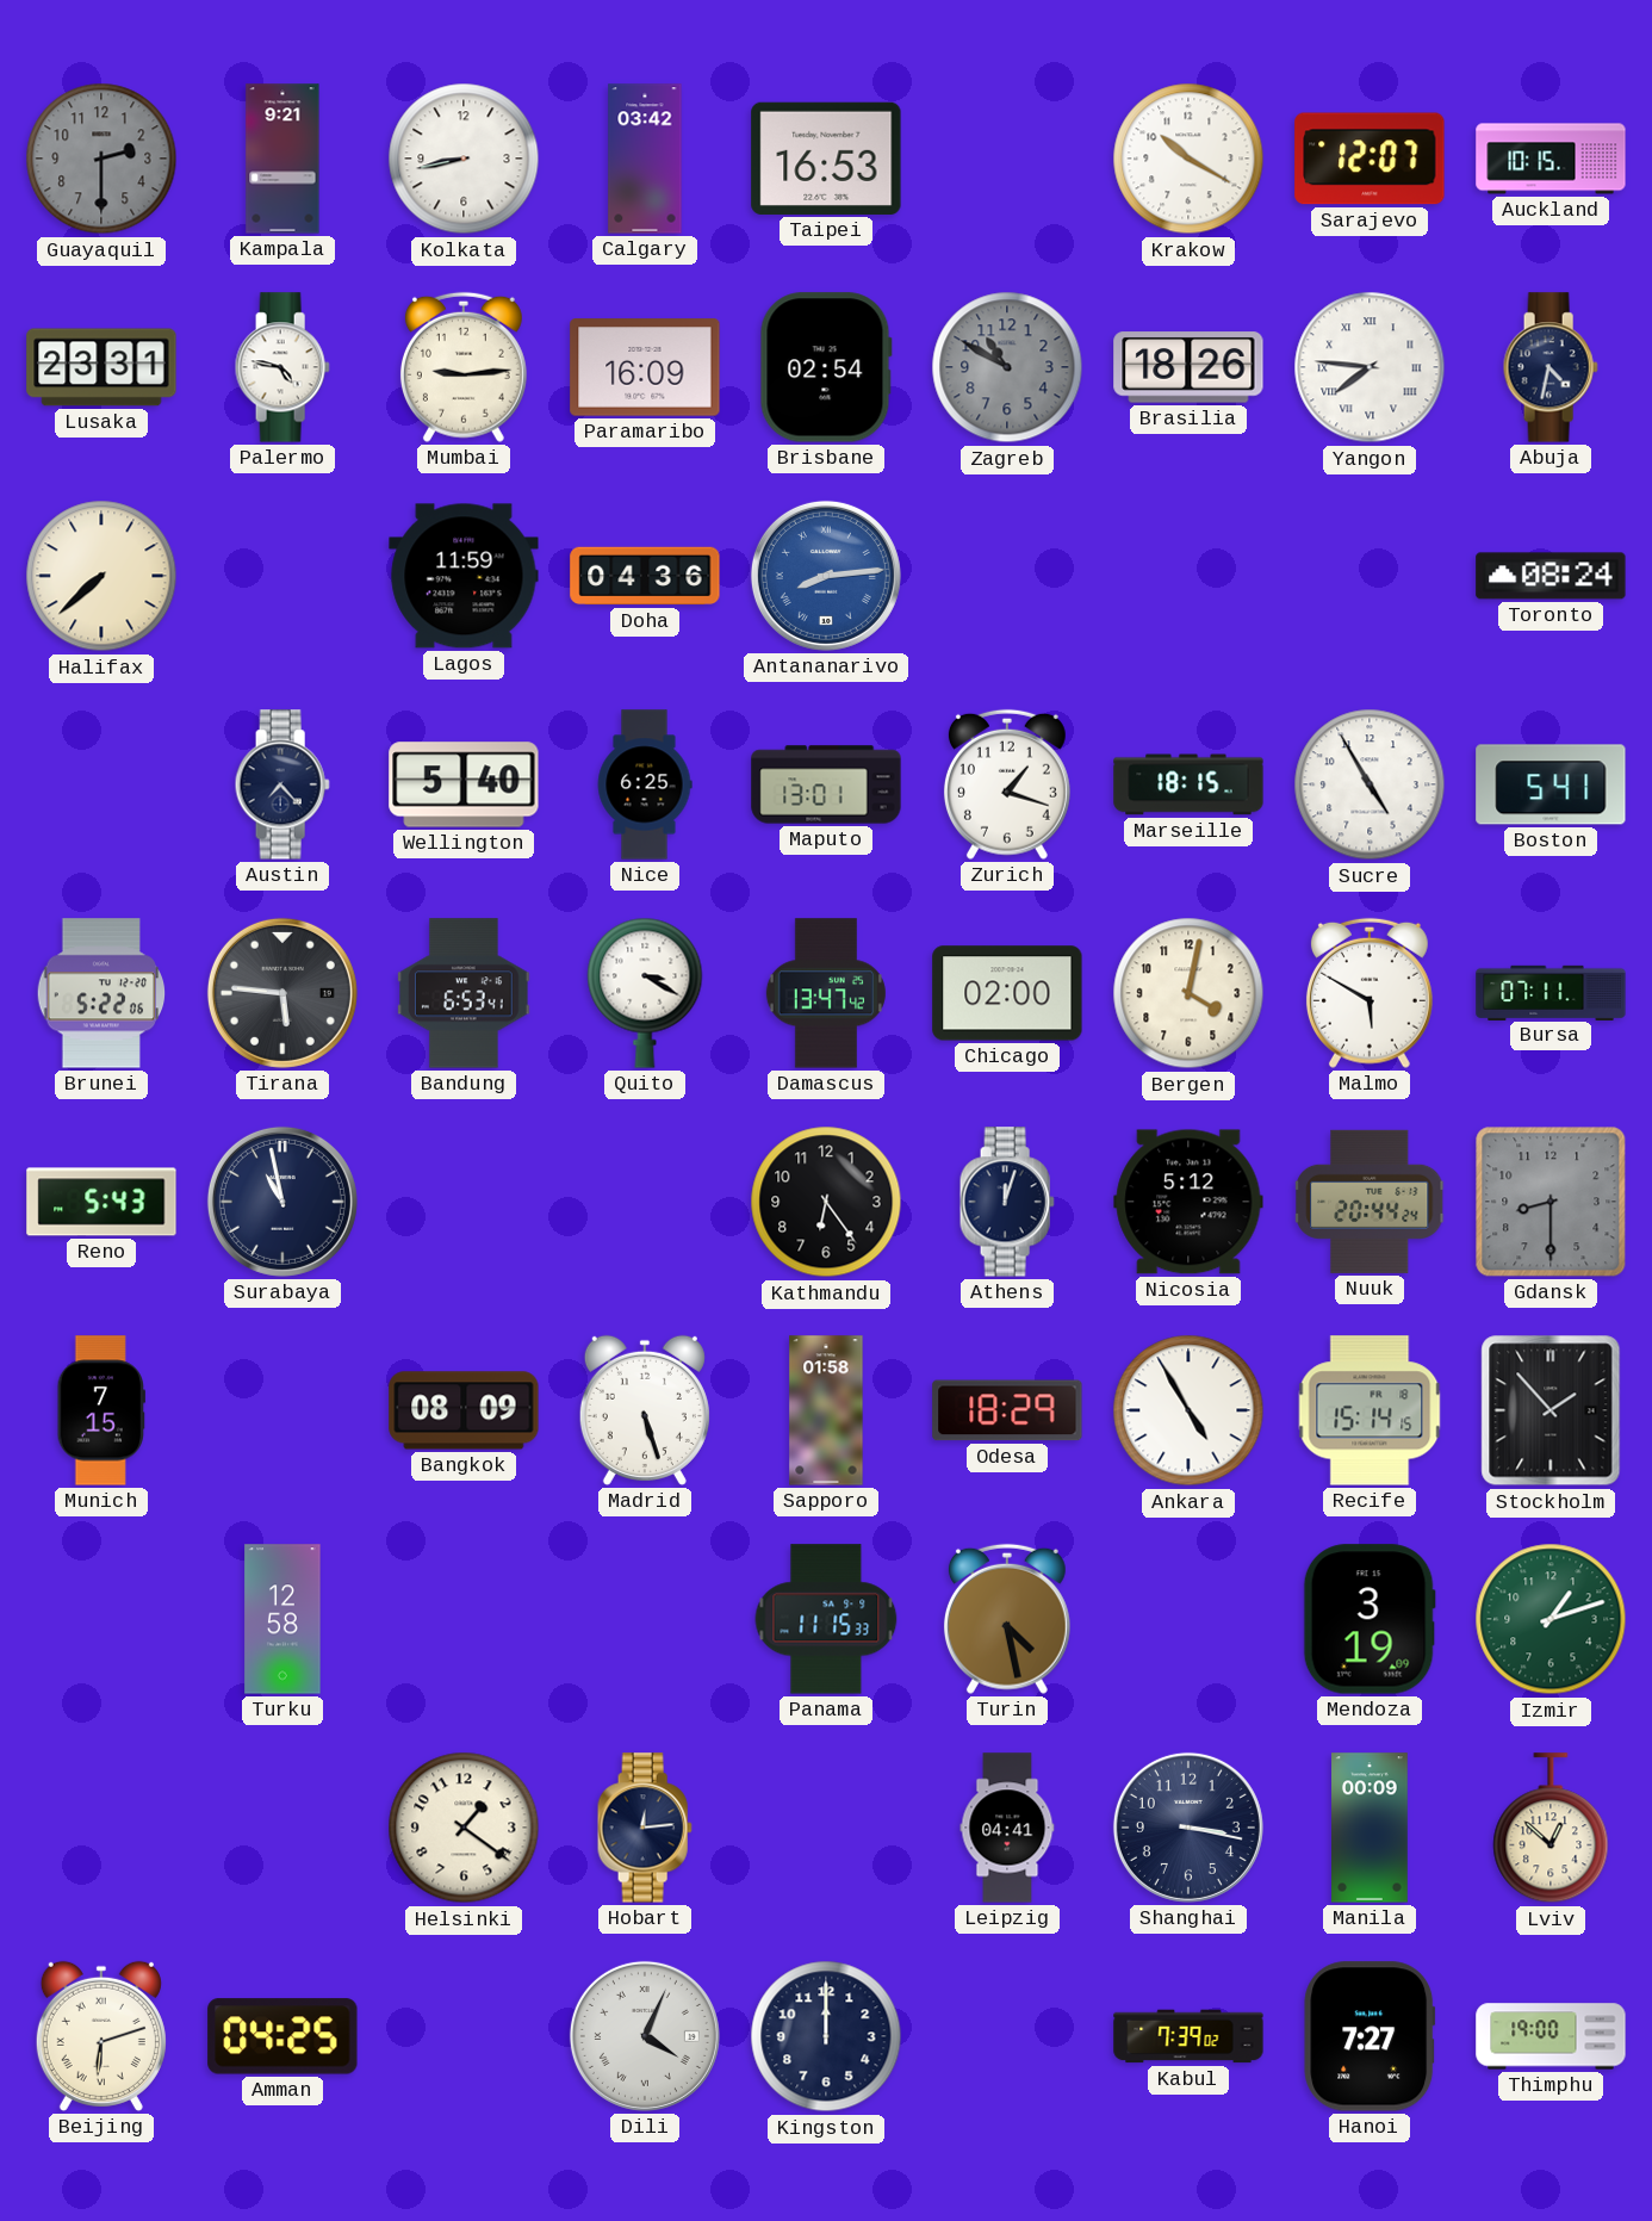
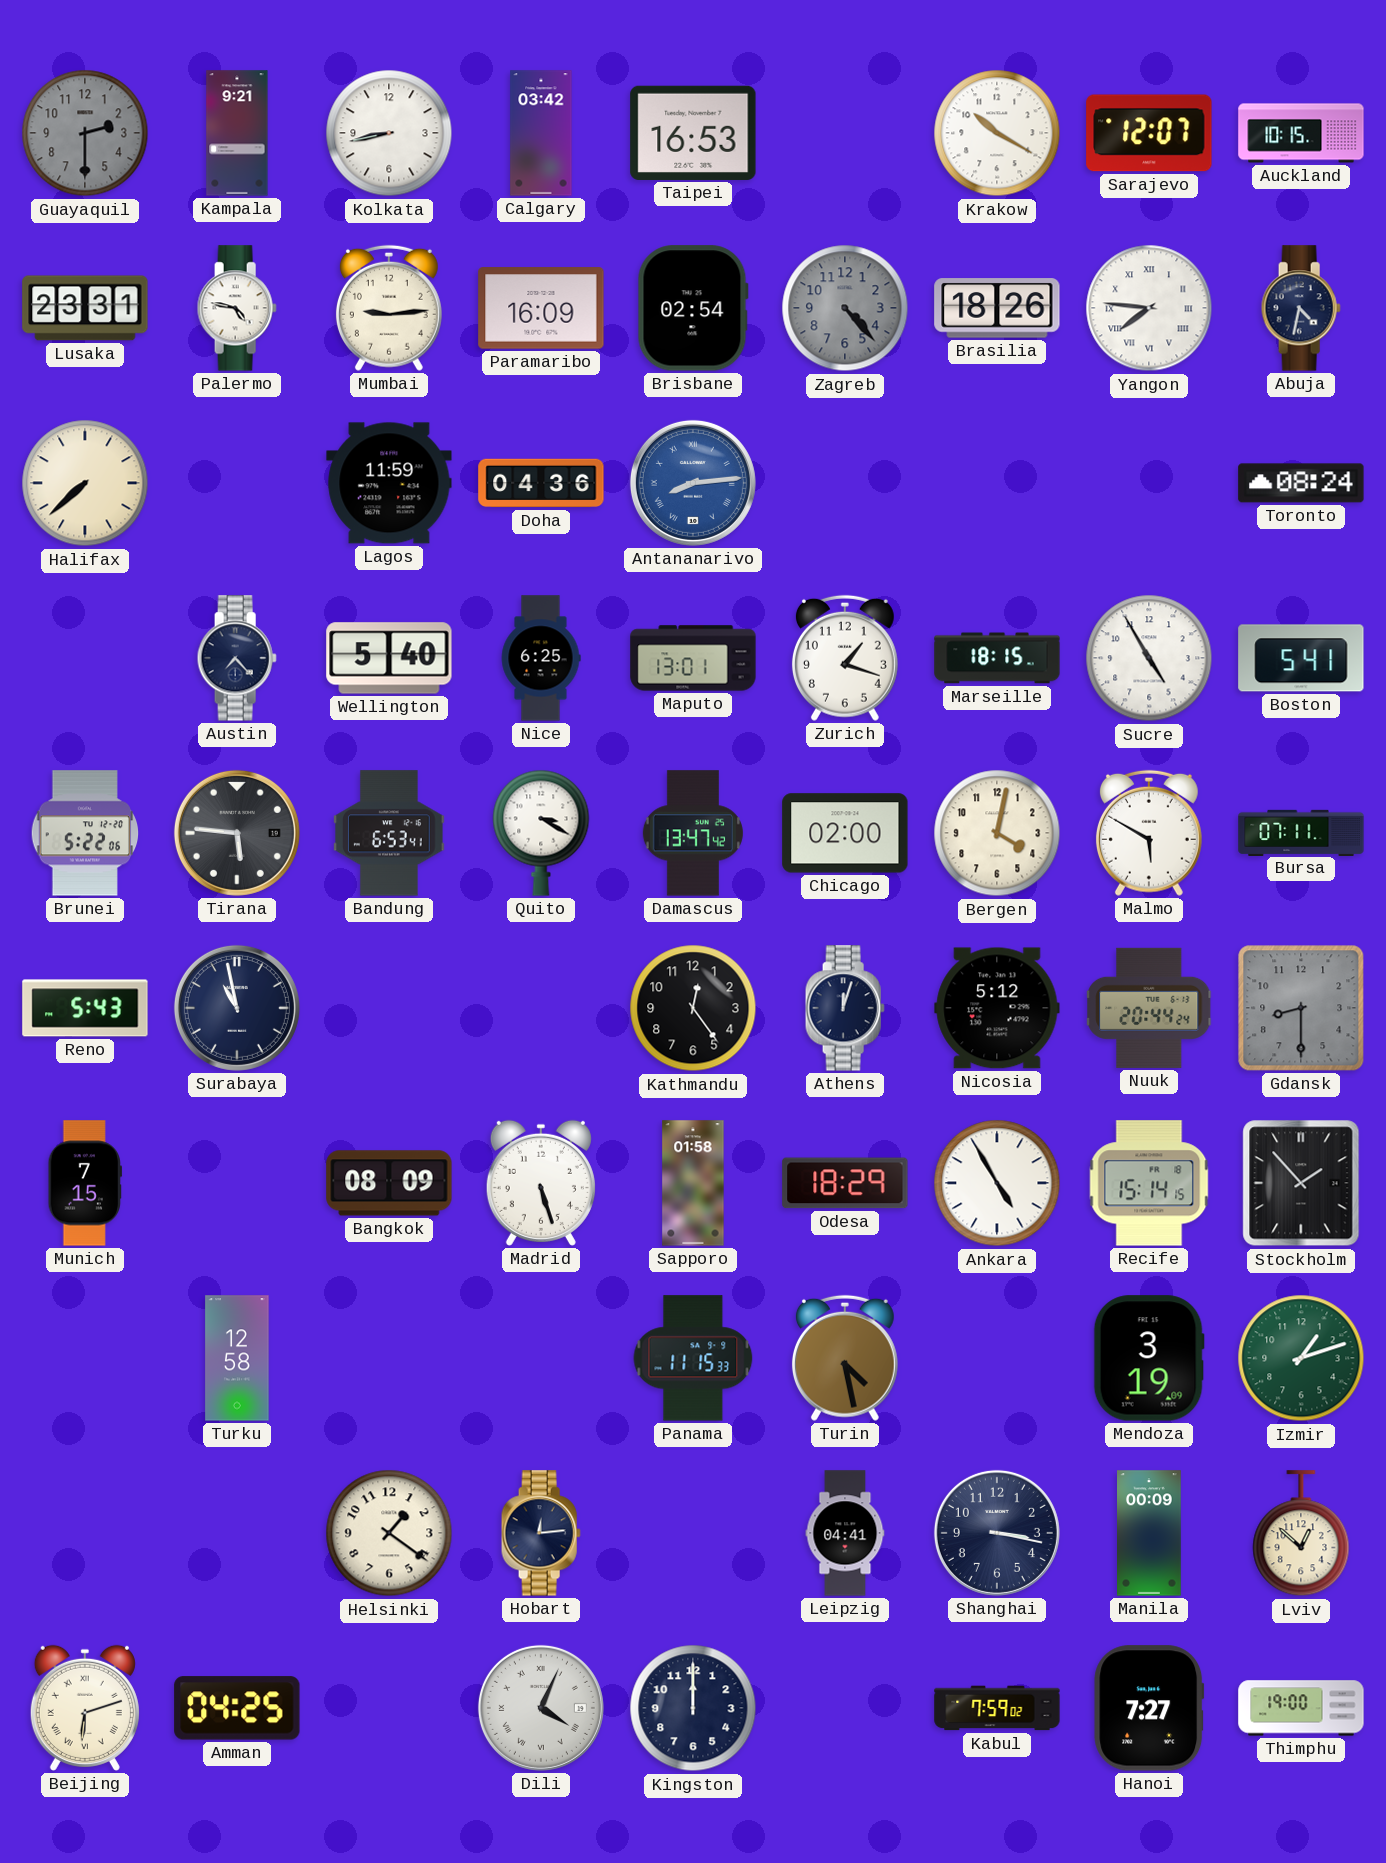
Zagreb: 10:50 -> 4:23 (845, 308)
Kathmandu: 6:24 -> 12:24 (693, 1008)
Kabul: 7:39 -> 7:59 (997, 1708)
